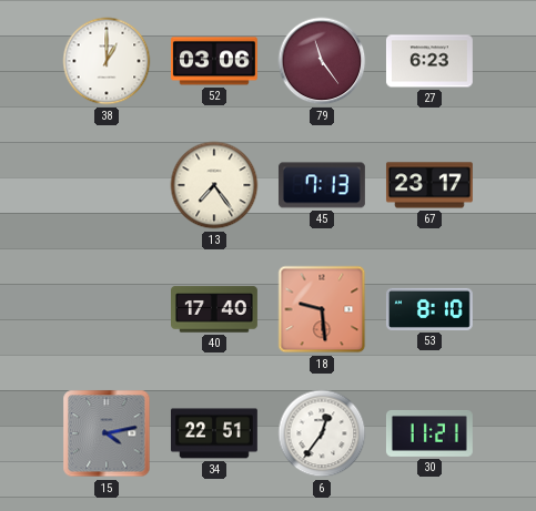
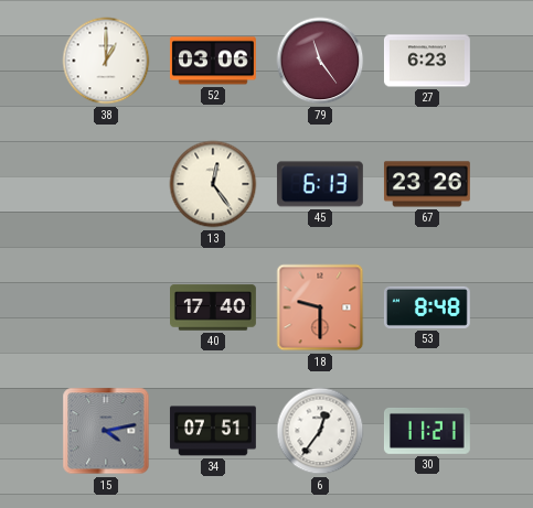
13: 7:24 -> 12:24 (213, 184)
45: 7:13 -> 6:13 (320, 184)
67: 23:17 -> 23:26 (427, 184)
18: 9:29 -> 9:30 (320, 307)
53: 8:10 -> 8:48 (427, 307)
34: 22:51 -> 07:51 (213, 431)
